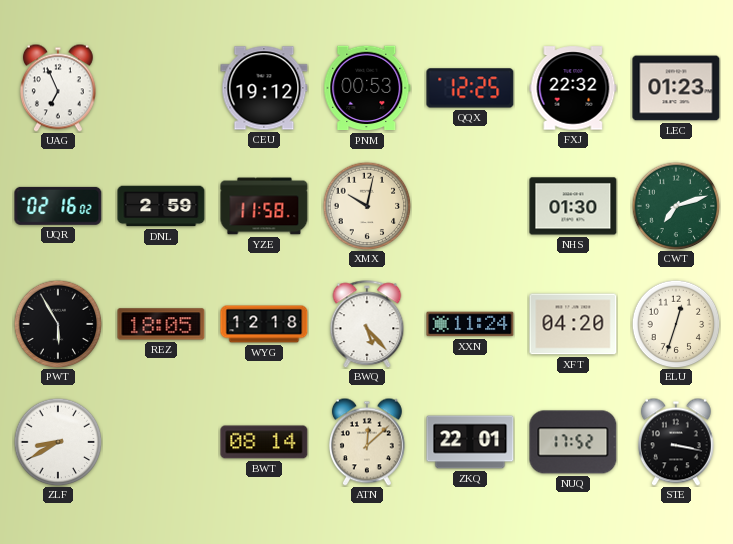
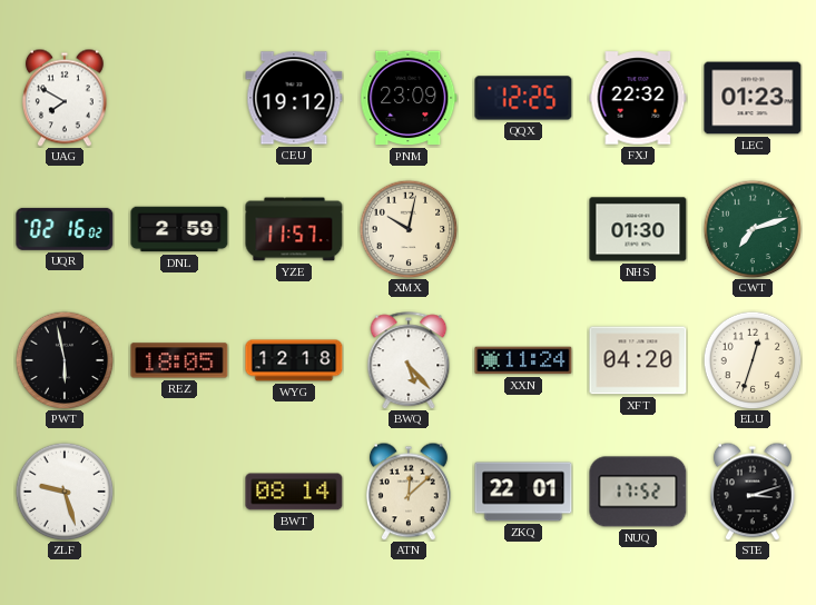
UAG: 6:56 -> 7:50 (65, 98)
PNM: 00:53 -> 23:09 (409, 98)
YZE: 11:58 -> 11:57 (294, 229)
PWT: 5:55 -> 5:58 (65, 360)
ZLF: 8:40 -> 9:27 (65, 492)
STE: 3:17 -> 3:12 (753, 492)
